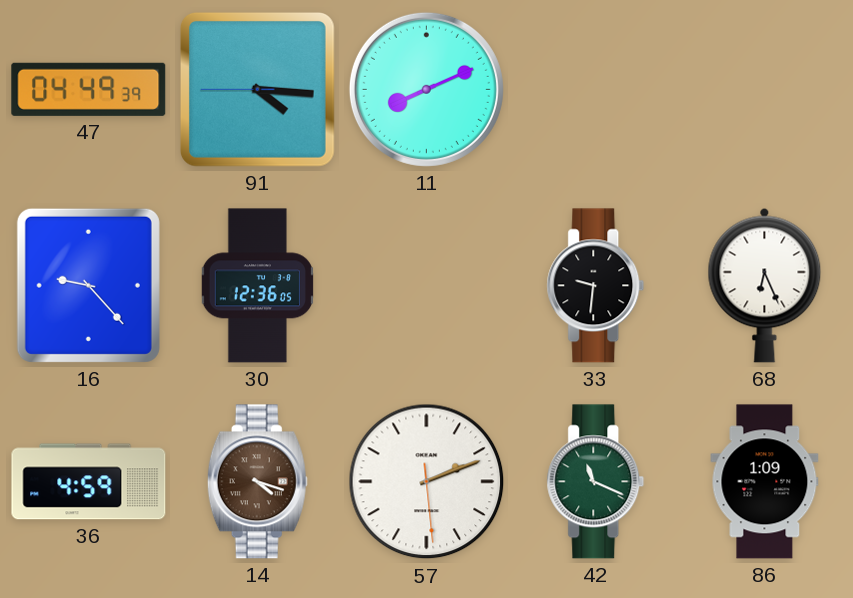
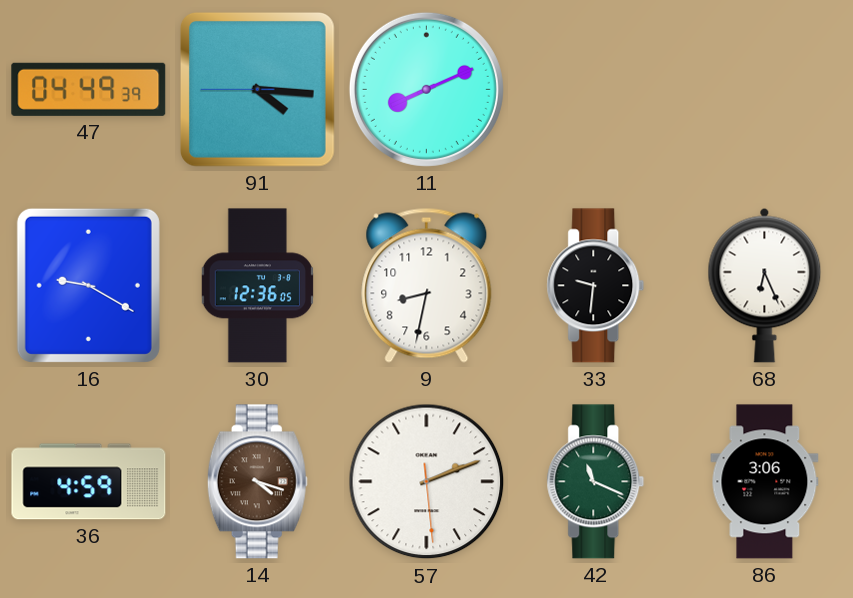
16: 9:23 -> 9:20 (88, 285)
9: none -> 8:32 (427, 285)
86: 1:09 -> 3:06 (765, 482)
